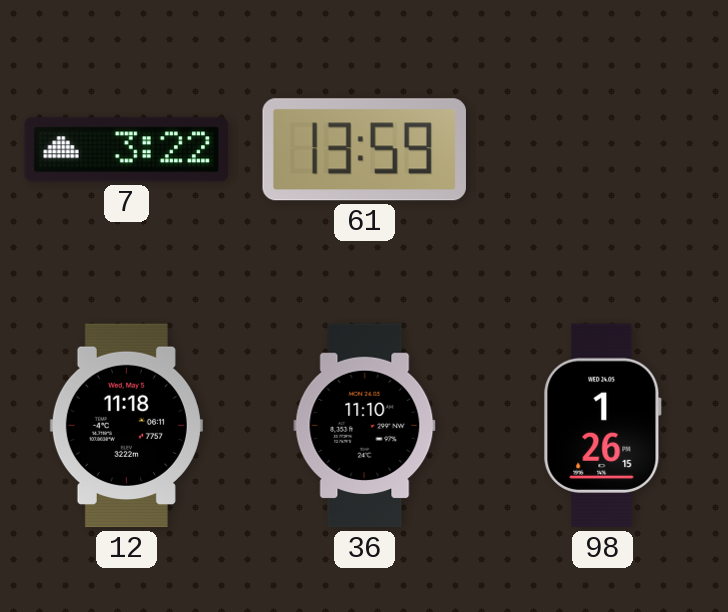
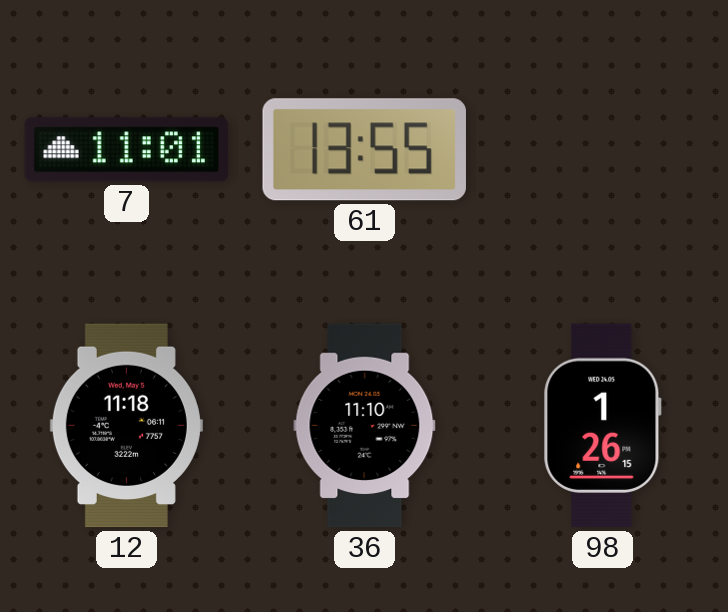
7: 3:22 -> 11:01 (126, 150)
61: 13:59 -> 13:55 (364, 150)
